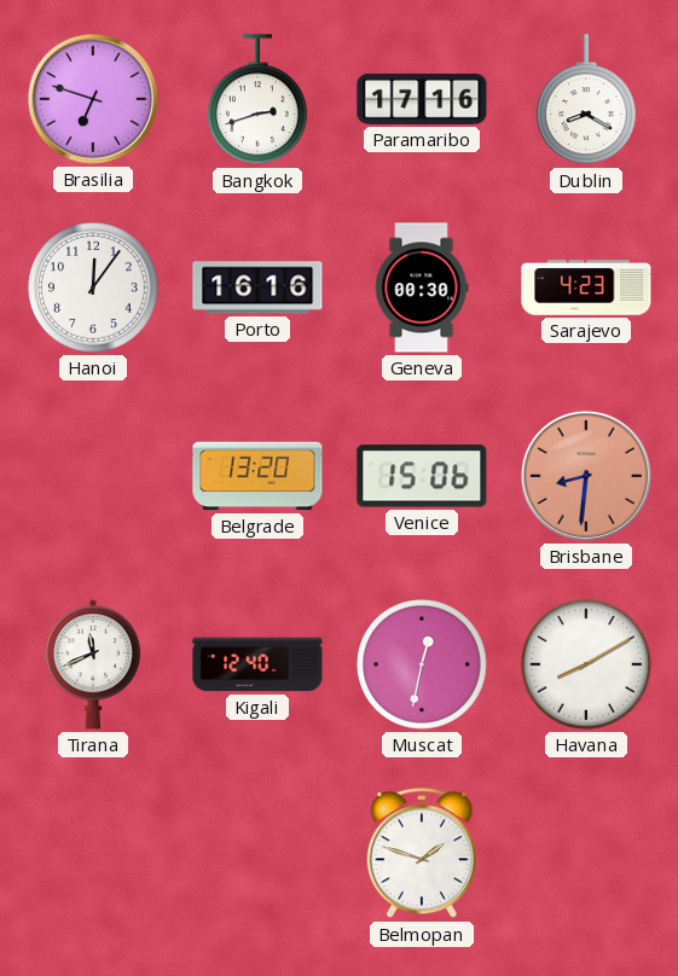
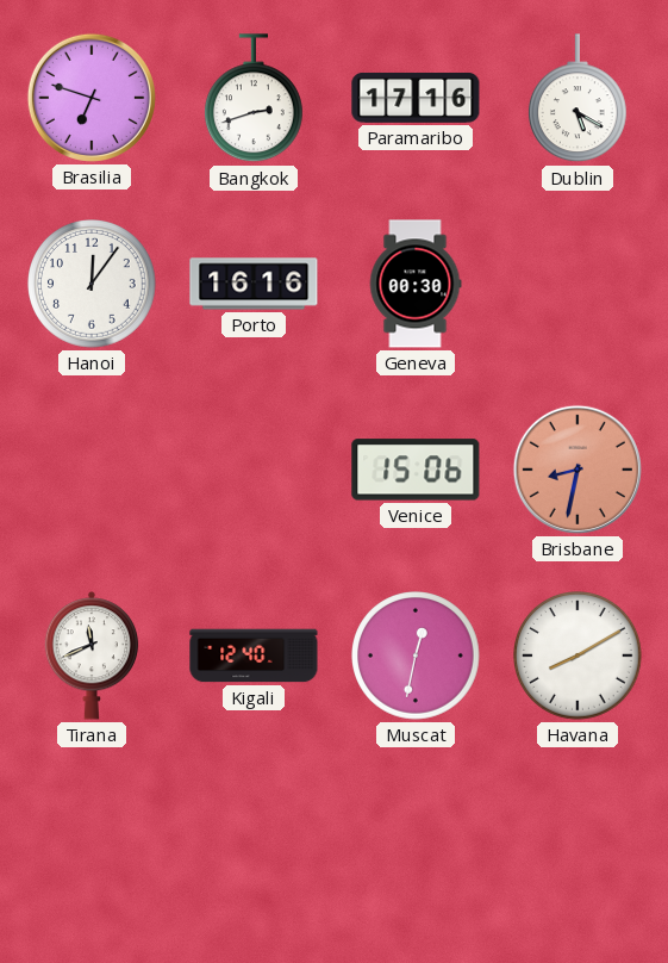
Dublin: 8:20 -> 5:20 (579, 99)
Sarajevo: 4:23 -> none (586, 287)
Belgrade: 13:20 -> none (257, 476)
Brisbane: 8:31 -> 8:32 (578, 470)
Belmopan: 1:48 -> none (421, 854)
